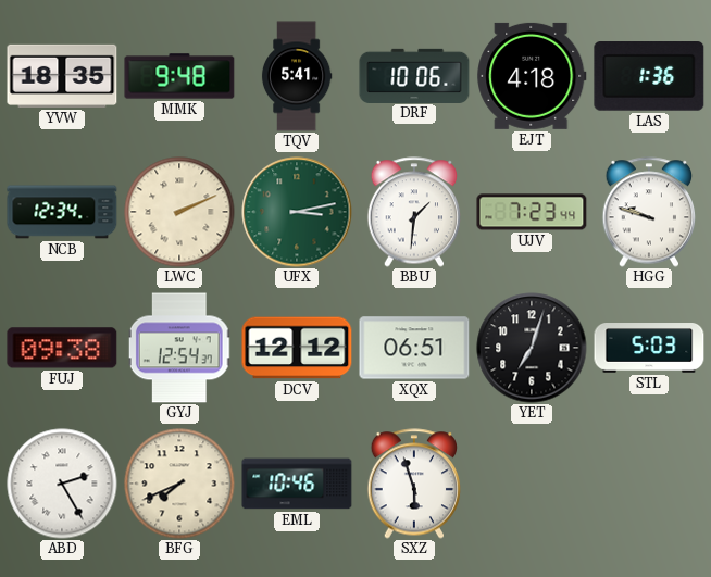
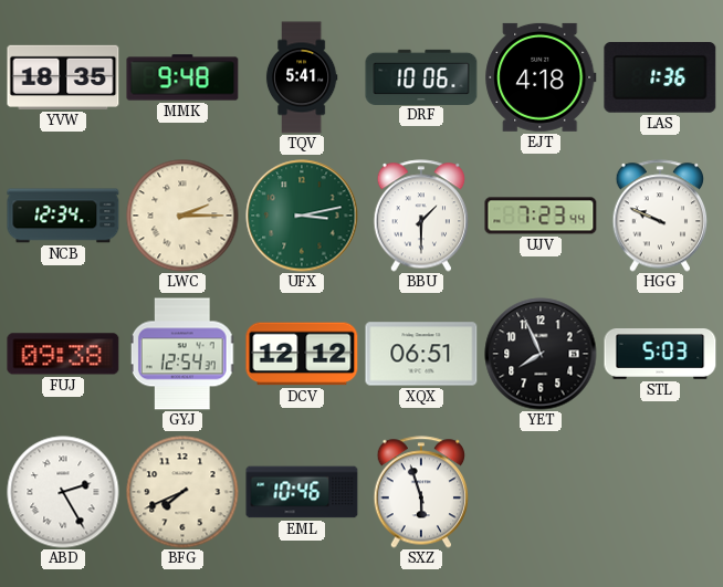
LWC: 2:11 -> 2:15 (182, 216)
BBU: 1:31 -> 1:30 (421, 216)
HGG: 9:48 -> 9:49 (660, 216)
YET: 7:03 -> 7:56 (541, 354)
